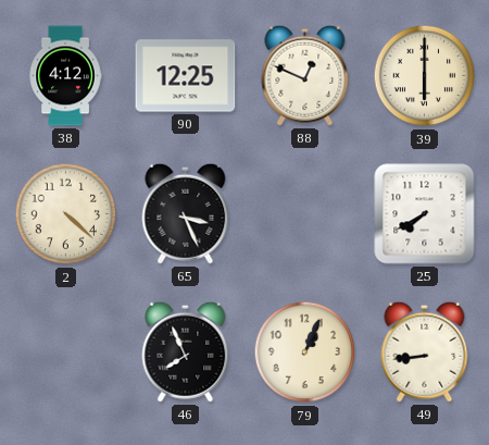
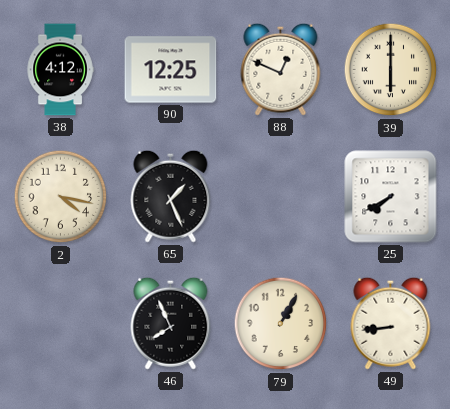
2: 4:22 -> 4:17 (61, 197)
65: 3:26 -> 1:26 (171, 196)
79: 1:04 -> 1:05 (281, 324)
